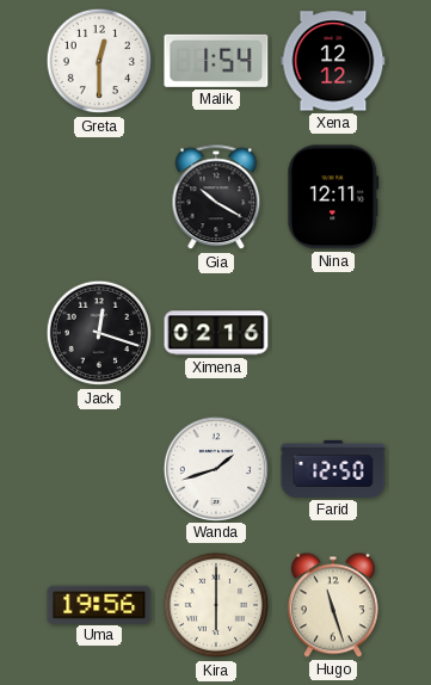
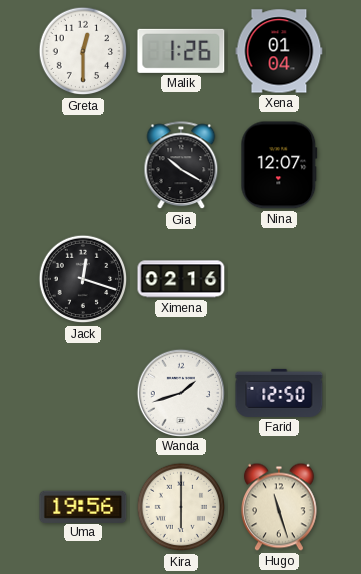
Malik: 1:54 -> 1:26 (181, 51)
Xena: 12:12 -> 01:04 (279, 51)
Nina: 12:11 -> 12:07 (279, 165)
